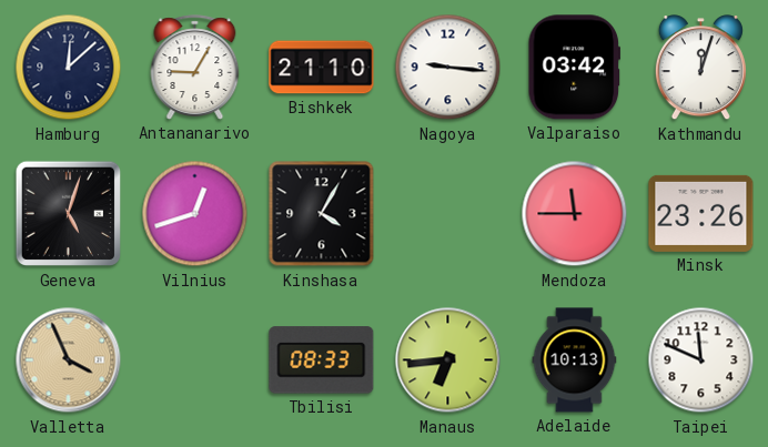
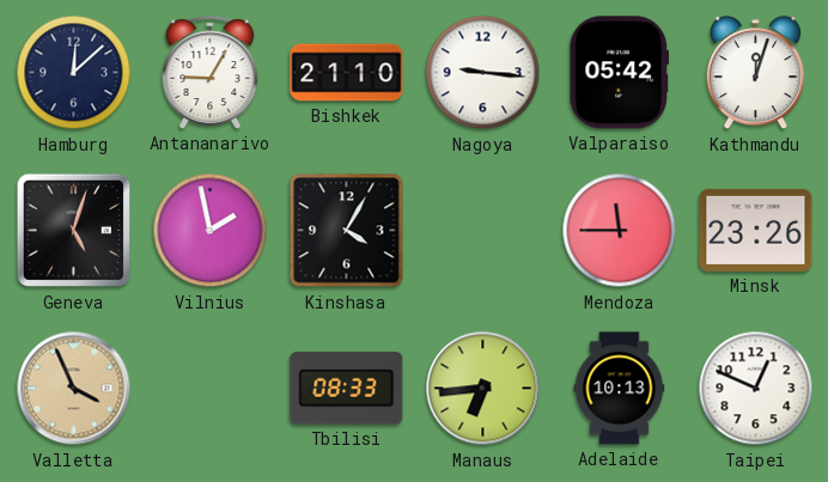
Valparaiso: 03:42 -> 05:42 (620, 73)
Vilnius: 12:42 -> 1:58 (211, 231)
Taipei: 11:49 -> 12:49 (756, 389)
